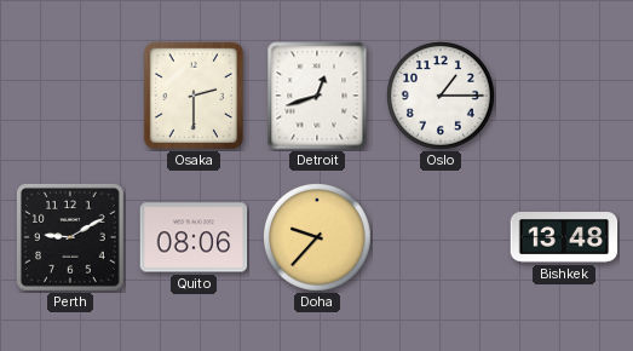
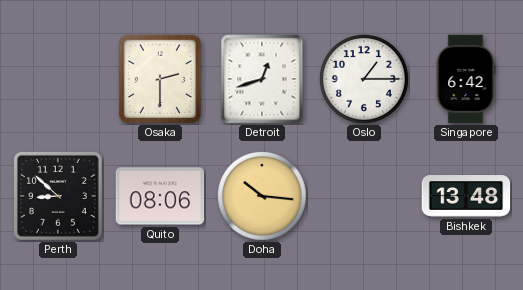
Singapore: none -> 6:42 (466, 79)
Perth: 9:10 -> 8:52 (58, 196)
Doha: 9:37 -> 10:16 (263, 197)
